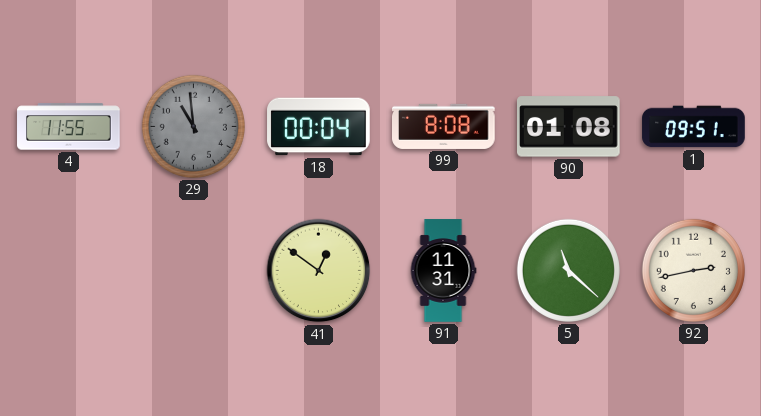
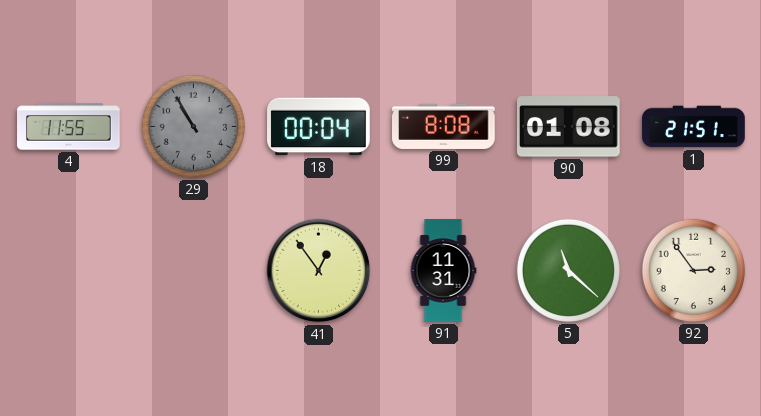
29: 10:59 -> 10:55 (193, 126)
1: 09:51 -> 21:51 (694, 127)
41: 12:51 -> 12:54 (319, 271)
92: 2:43 -> 2:54 (693, 270)
